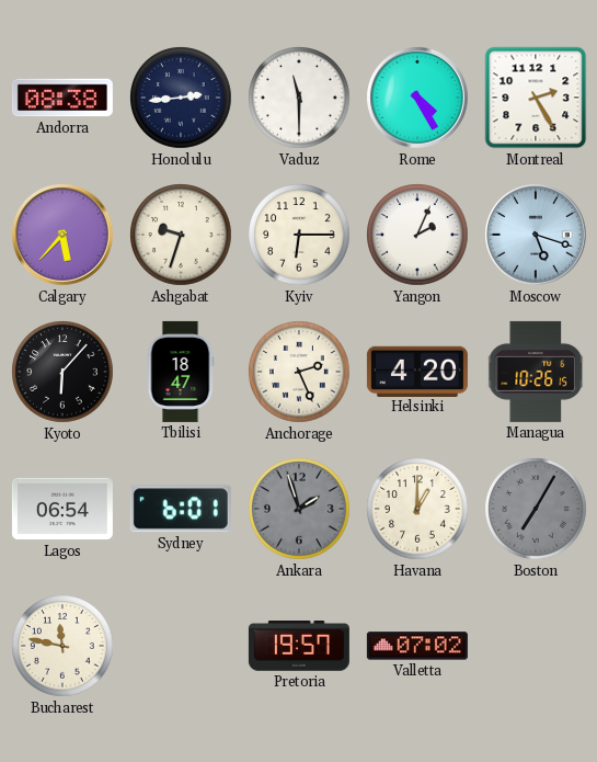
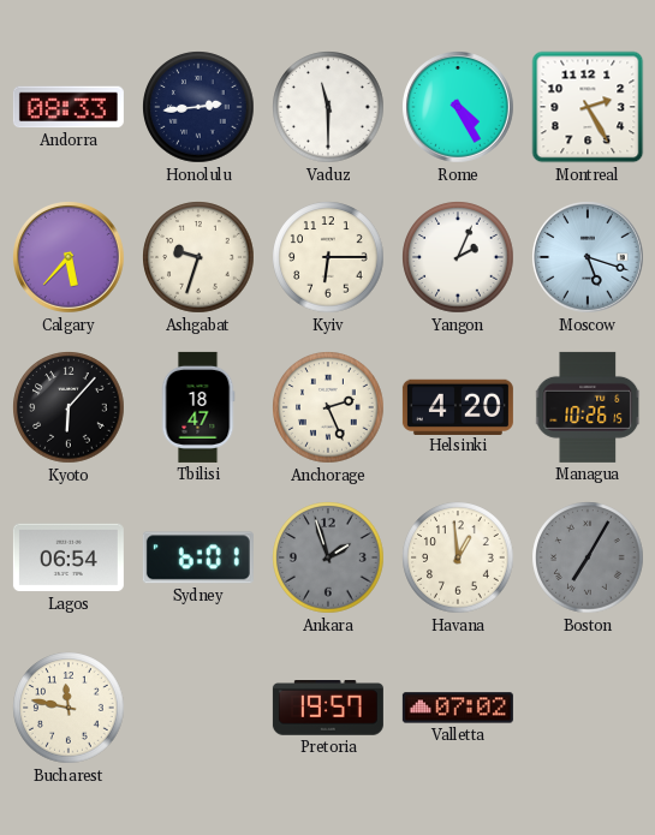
Andorra: 08:38 -> 08:33 (69, 107)
Havana: 1:00 -> 12:59 (458, 557)
